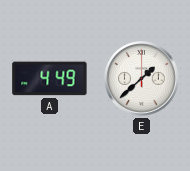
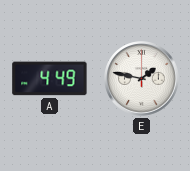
E: 1:38 -> 1:47 (142, 79)
